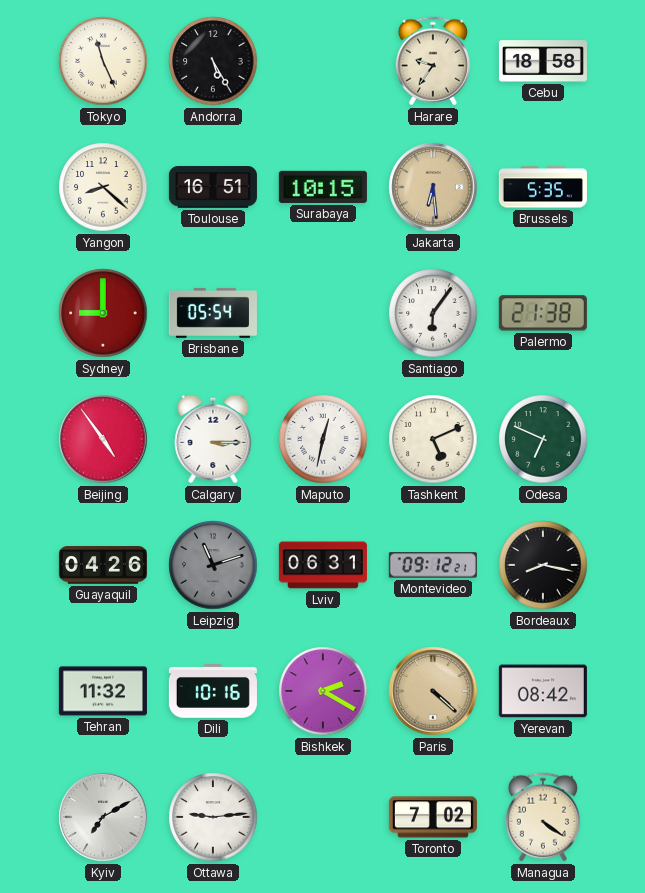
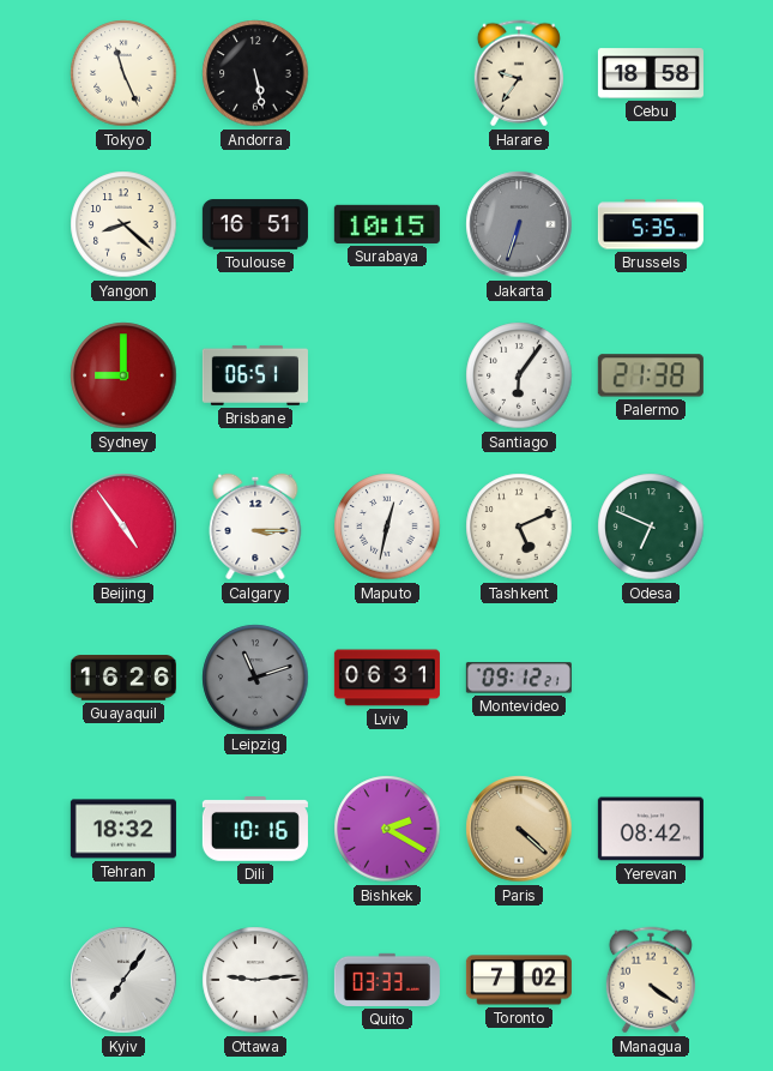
Andorra: 5:25 -> 5:28 (255, 73)
Jakarta: 6:29 -> 6:33 (519, 224)
Jakarta dial: champagne -> grey (519, 224)
Brisbane: 05:54 -> 06:51 (255, 375)
Guayaquil: 04:26 -> 16:26 (123, 678)
Bordeaux: 8:17 -> none (543, 565)
Tehran: 11:32 -> 18:32 (123, 829)
Kyiv: 7:10 -> 7:06 (123, 980)
Quito: none -> 03:33 (387, 980)
